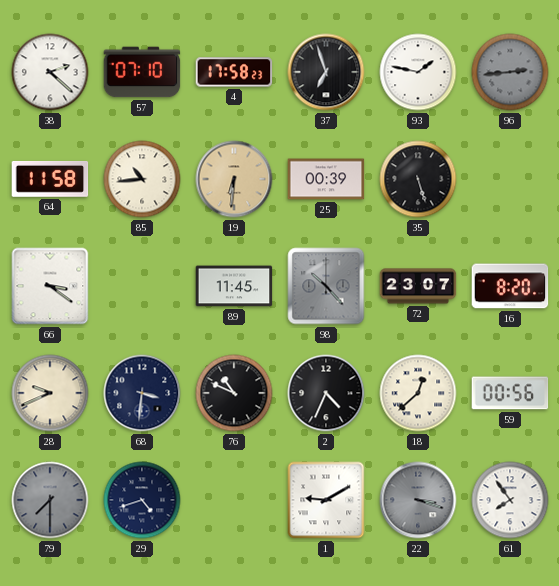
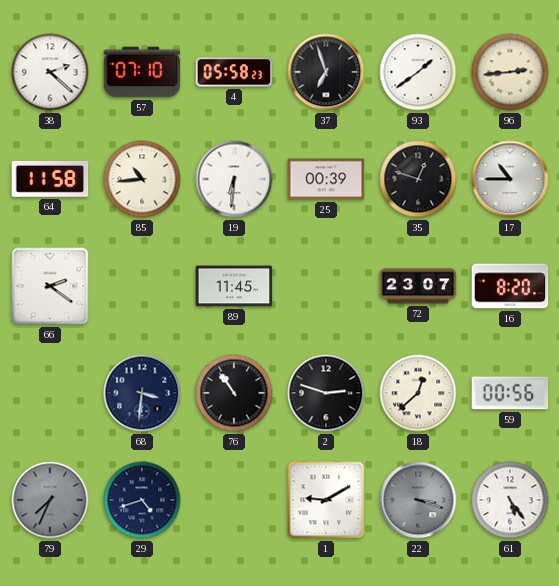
4: 17:58 -> 05:58 (234, 72)
93: 1:47 -> 1:39 (418, 72)
96 dial: grey -> cream (510, 72)
19 dial: champagne -> white (234, 179)
35: 5:27 -> 12:48 (418, 179)
17: none -> 10:45 (510, 179)
66: 3:21 -> 2:21 (50, 286)
98: 10:23 -> none (326, 286)
28: 9:41 -> none (50, 393)
76: 10:49 -> 10:54 (234, 393)
2: 4:34 -> 2:48 (326, 393)
79: 7:30 -> 7:34 (50, 500)
61: 7:54 -> 5:24 (510, 500)
